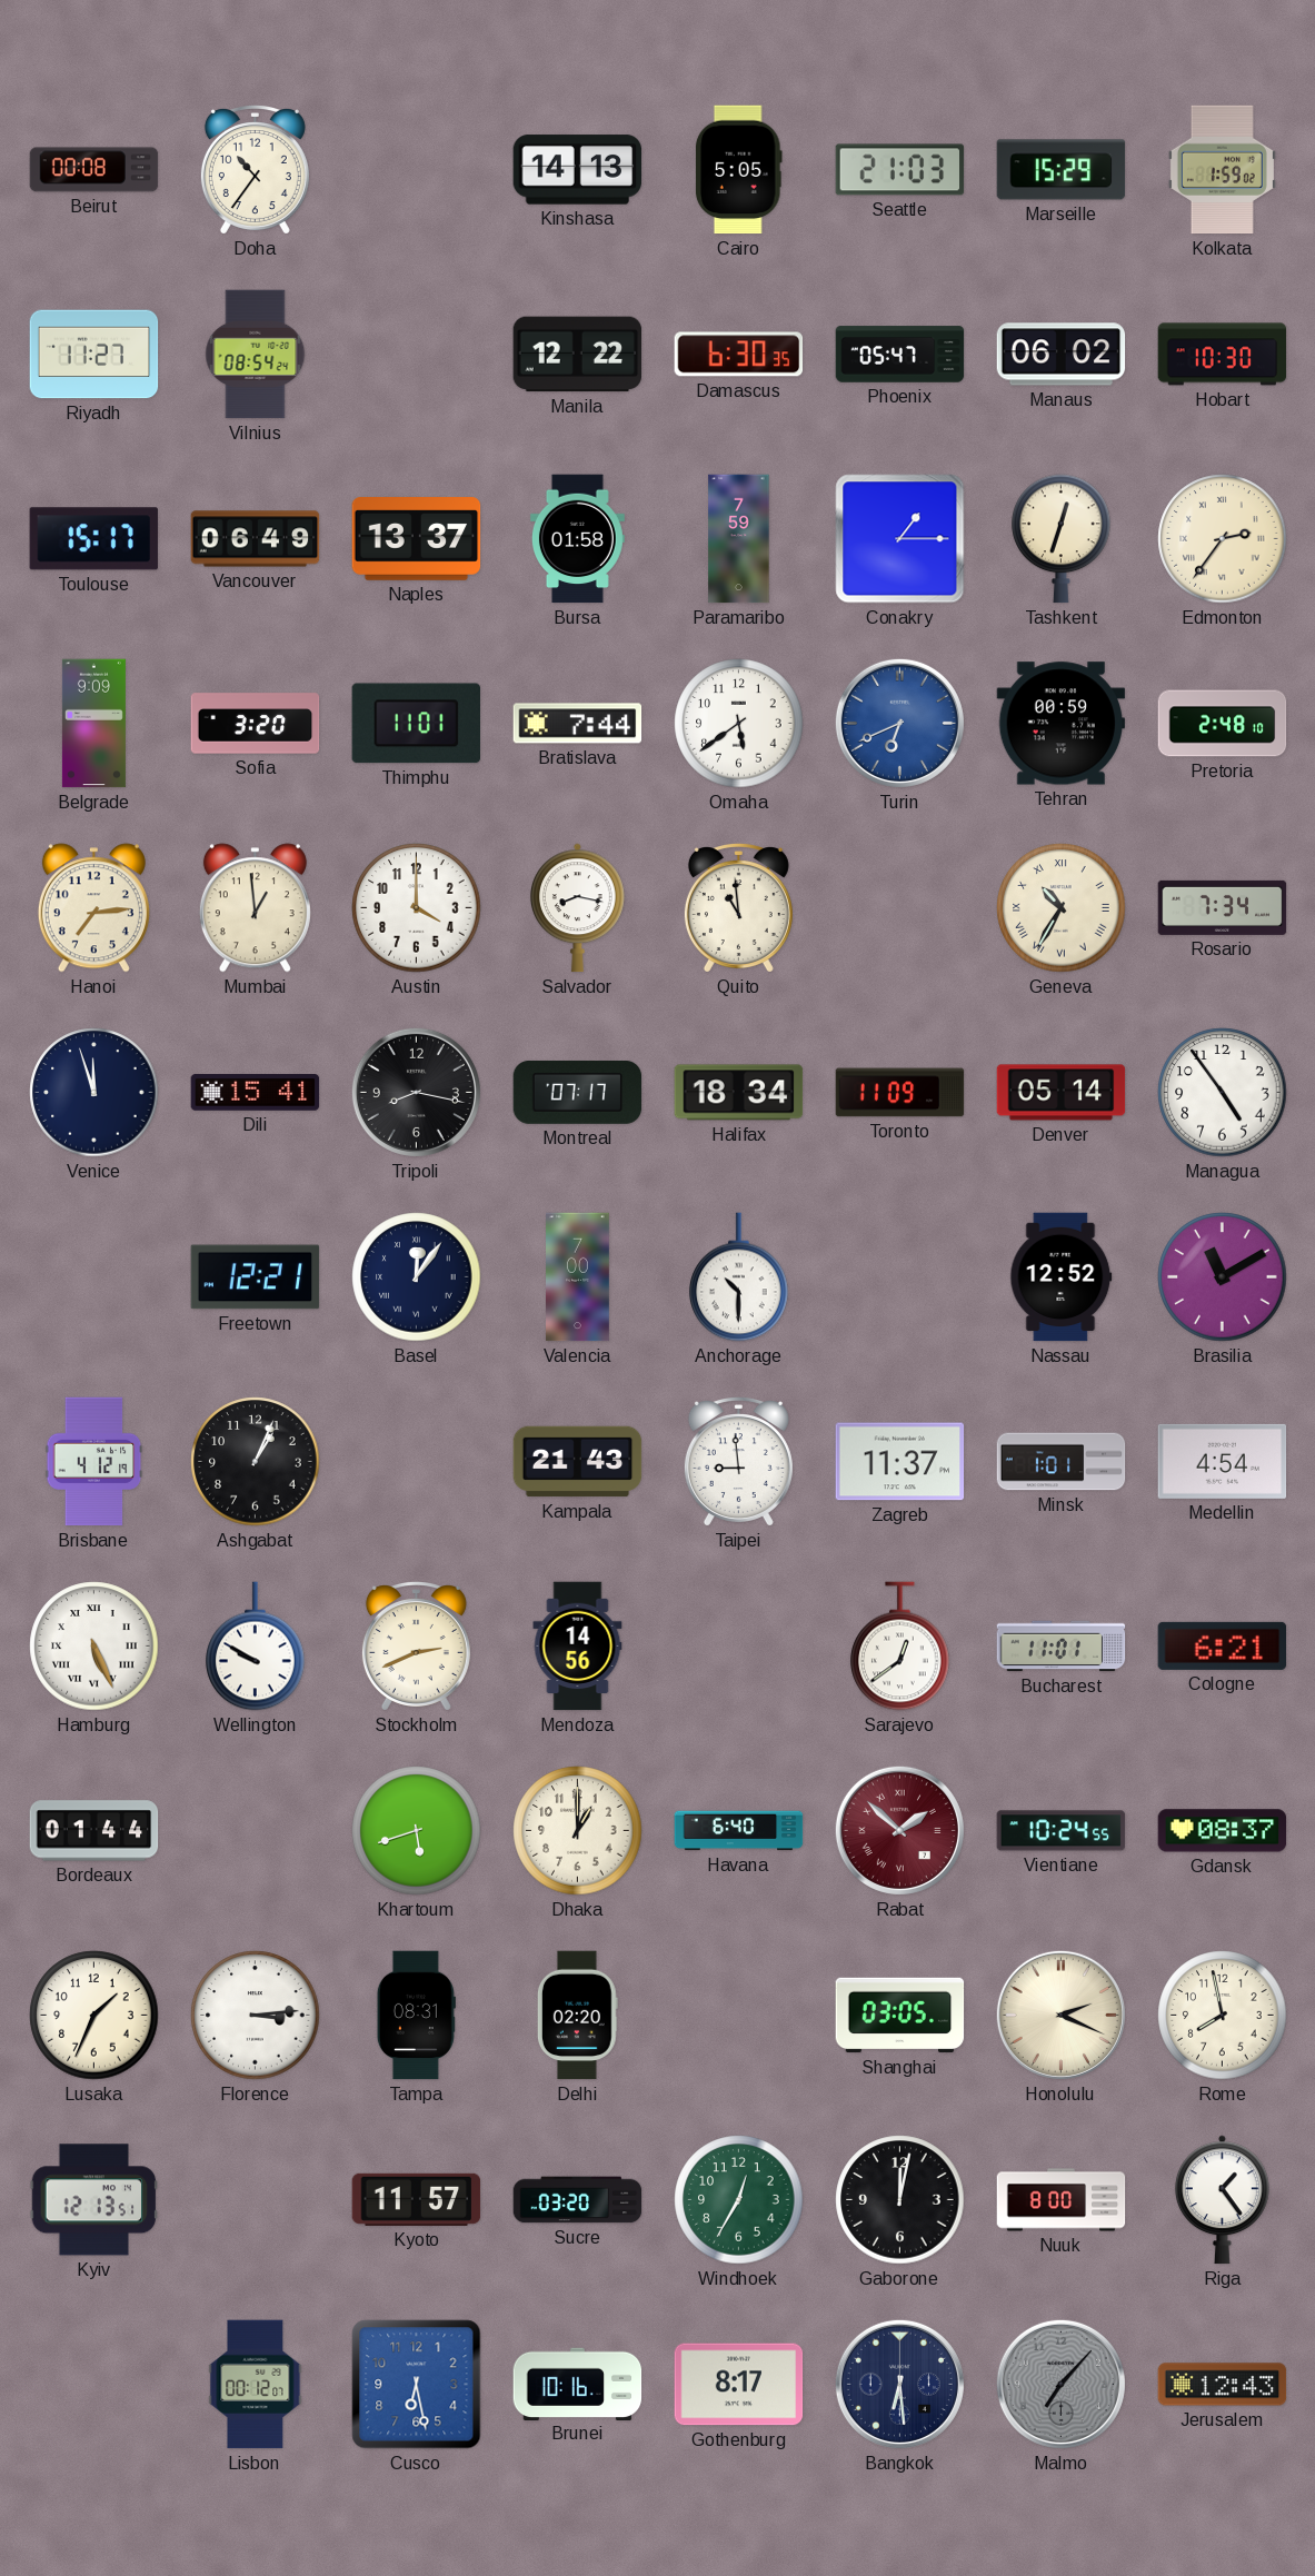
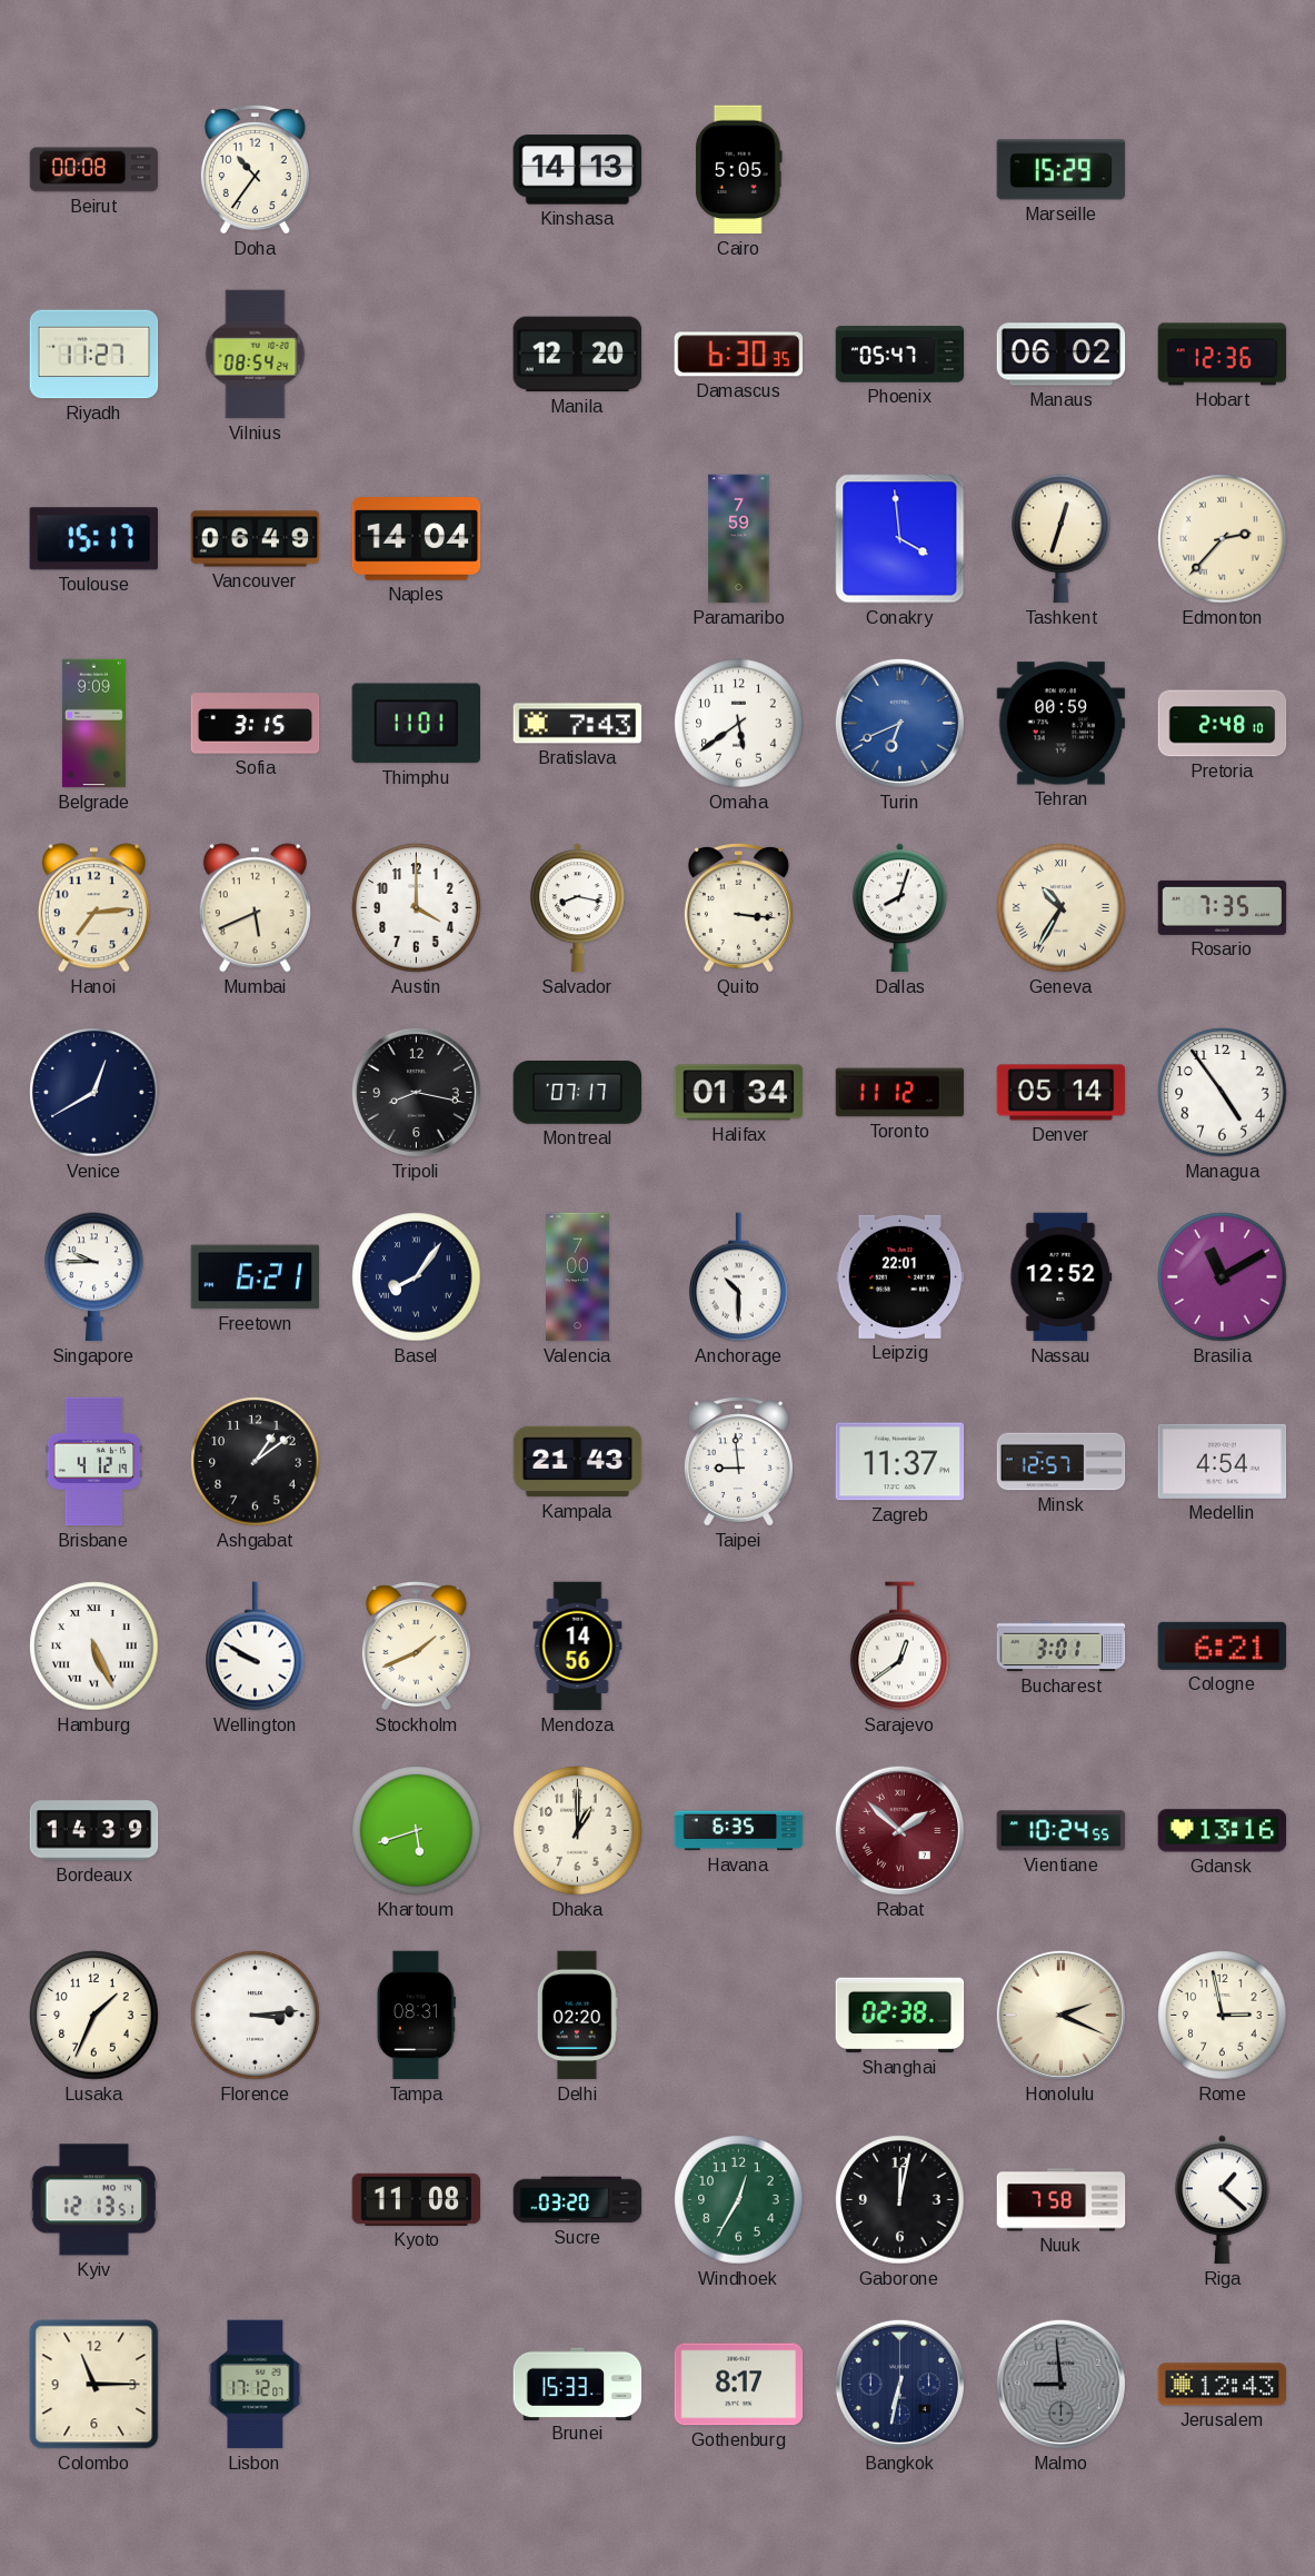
Seattle: 21:03 -> none (900, 170)
Kolkata: 1:59 -> none (1222, 170)
Manila: 12:22 -> 12:20 (578, 355)
Hobart: 10:30 -> 12:36 (1223, 355)
Naples: 13:37 -> 14:04 (417, 539)
Bursa: 01:58 -> none (577, 539)
Conakry: 1:15 -> 3:59 (900, 539)
Edmonton: 2:36 -> 2:37 (1223, 539)
Sofia: 3:20 -> 3:15 (256, 724)
Bratislava: 7:44 -> 7:43 (578, 724)
Mumbai: 12:59 -> 5:41 (255, 908)
Quito: 10:59 -> 3:16 (738, 908)
Dallas: none -> 8:03 (900, 908)
Rosario: 7:34 -> 7:35 (1223, 907)
Venice: 11:57 -> 12:40 (94, 1093)
Dili: 15:41 -> none (256, 1093)
Halifax: 18:34 -> 01:34 (739, 1093)
Toronto: 11:09 -> 11:12 (900, 1093)
Singapore: none -> 9:45 (94, 1277)
Freetown: 12:21 -> 6:21 (256, 1277)
Basel: 12:06 -> 8:06 (417, 1277)
Leipzig: none -> 22:01 (900, 1276)
Ashgabat: 1:04 -> 1:09 (256, 1462)
Minsk: 1:01 -> 12:57 (1062, 1462)
Stockholm: 2:41 -> 1:41 (416, 1647)
Bucharest: 11:01 -> 3:01 (1062, 1647)
Bordeaux: 01:44 -> 14:39 (94, 1831)
Havana: 6:40 -> 6:35 (739, 1831)
Gdansk: 08:37 -> 13:16 (1223, 1831)
Shanghai: 03:05 -> 02:38 (900, 2016)
Rome: 7:58 -> 2:58 (1223, 2016)
Kyoto: 11:57 -> 11:08 (417, 2199)
Nuuk: 8:00 -> 7:58 (1062, 2200)
Riga: 1:24 -> 1:22 (1223, 2200)
Colombo: none -> 11:15 (94, 2385)
Lisbon: 00:12 -> 17:12 (256, 2385)
Cusco: 6:28 -> none (417, 2385)
Brunei: 10:16 -> 15:33 (578, 2384)
Bangkok: 6:29 -> 6:32 (899, 2384)
Malmo: 7:07 -> 8:59 (1060, 2384)
